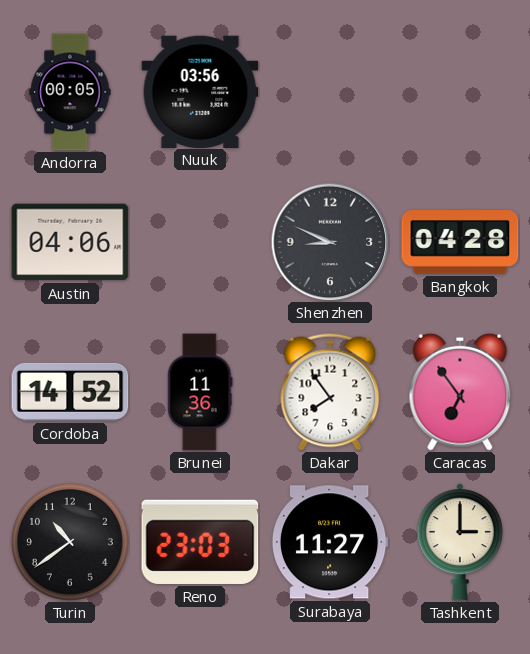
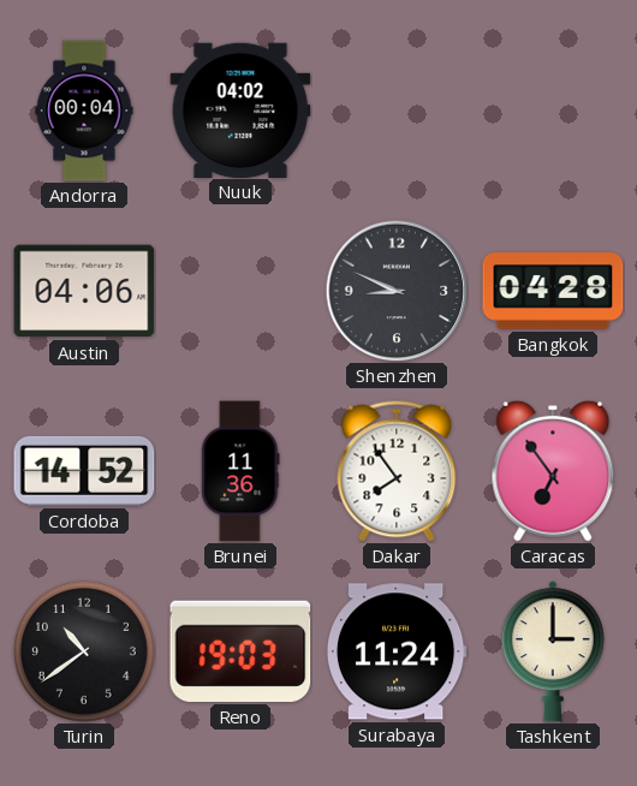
Andorra: 00:05 -> 00:04 (84, 111)
Nuuk: 03:56 -> 04:02 (240, 109)
Reno: 23:03 -> 19:03 (240, 651)
Surabaya: 11:27 -> 11:24 (397, 651)
